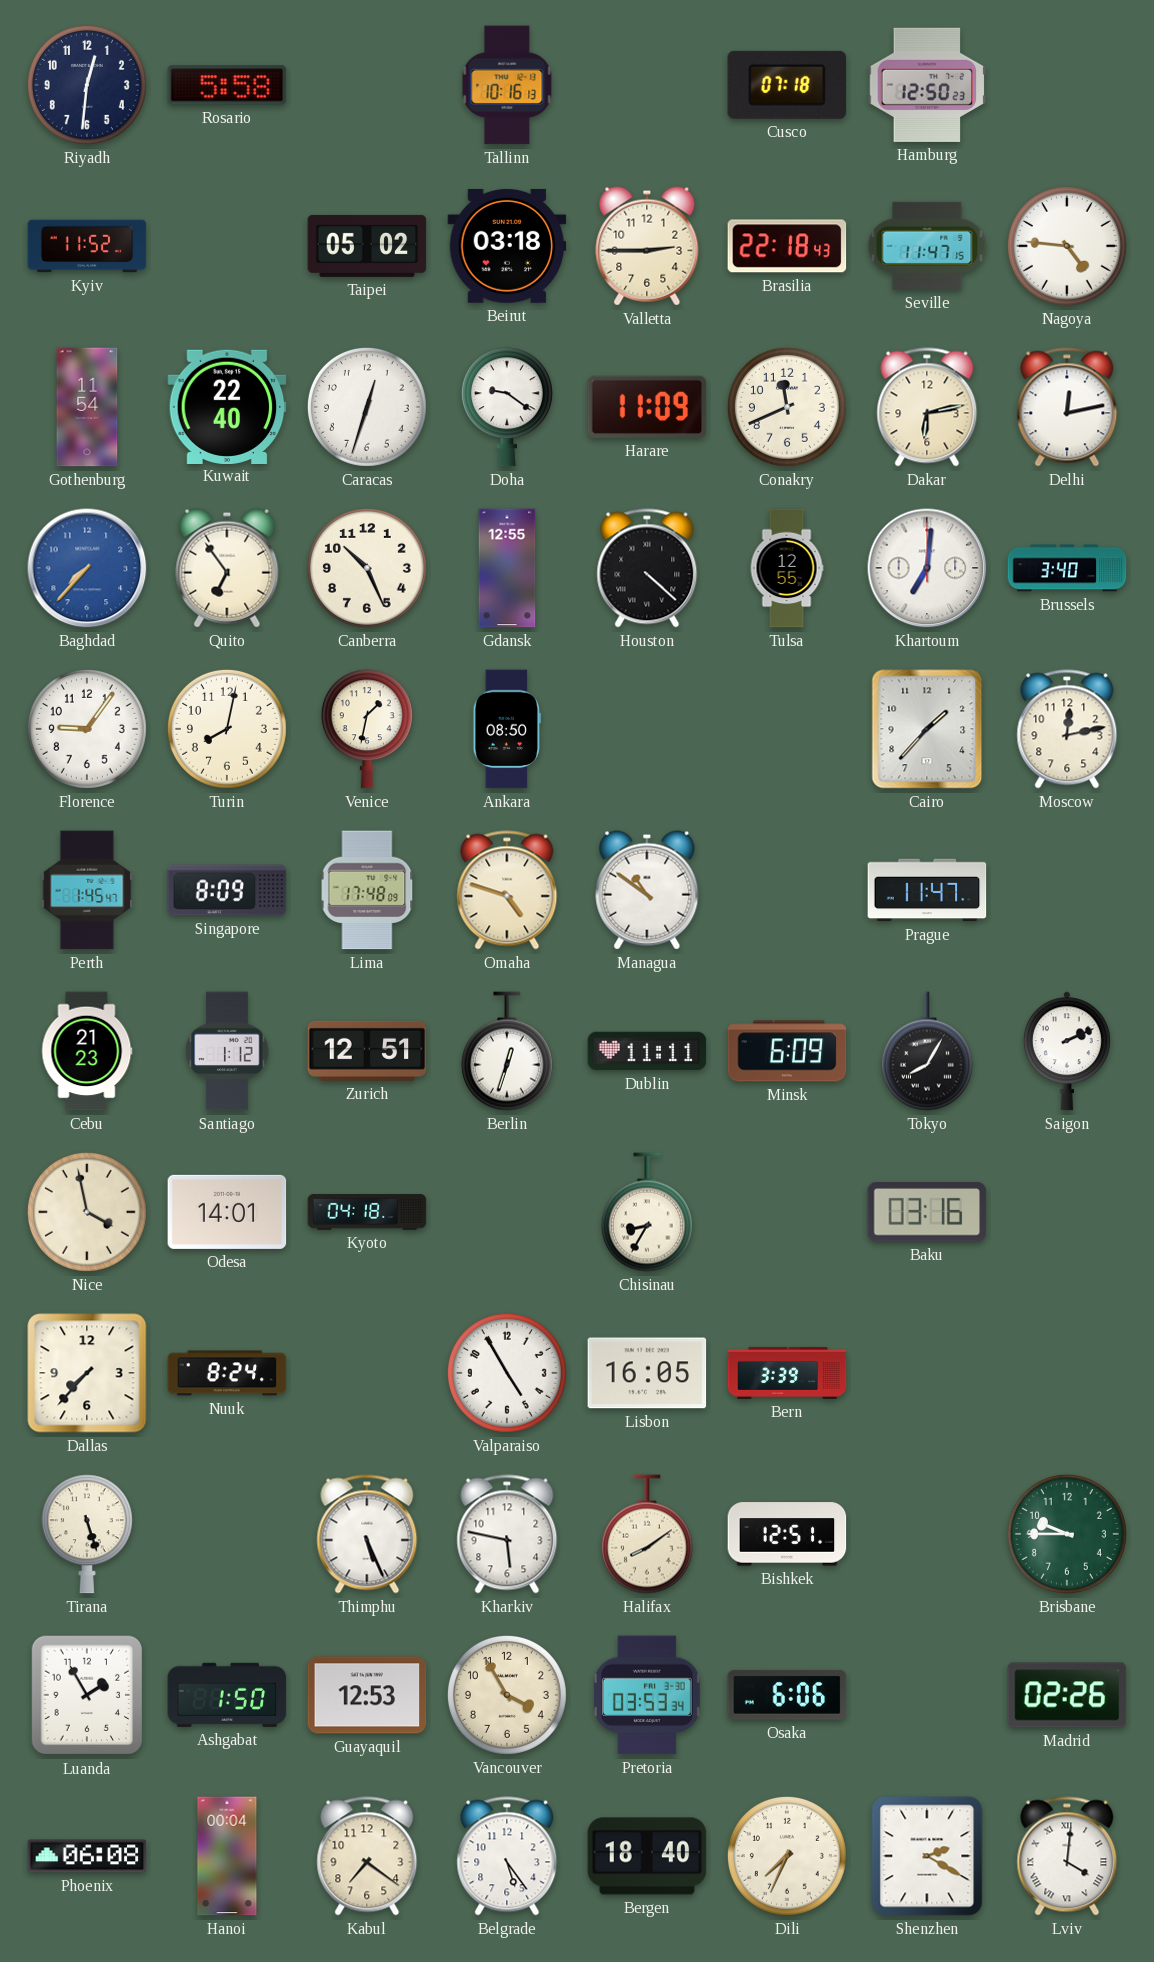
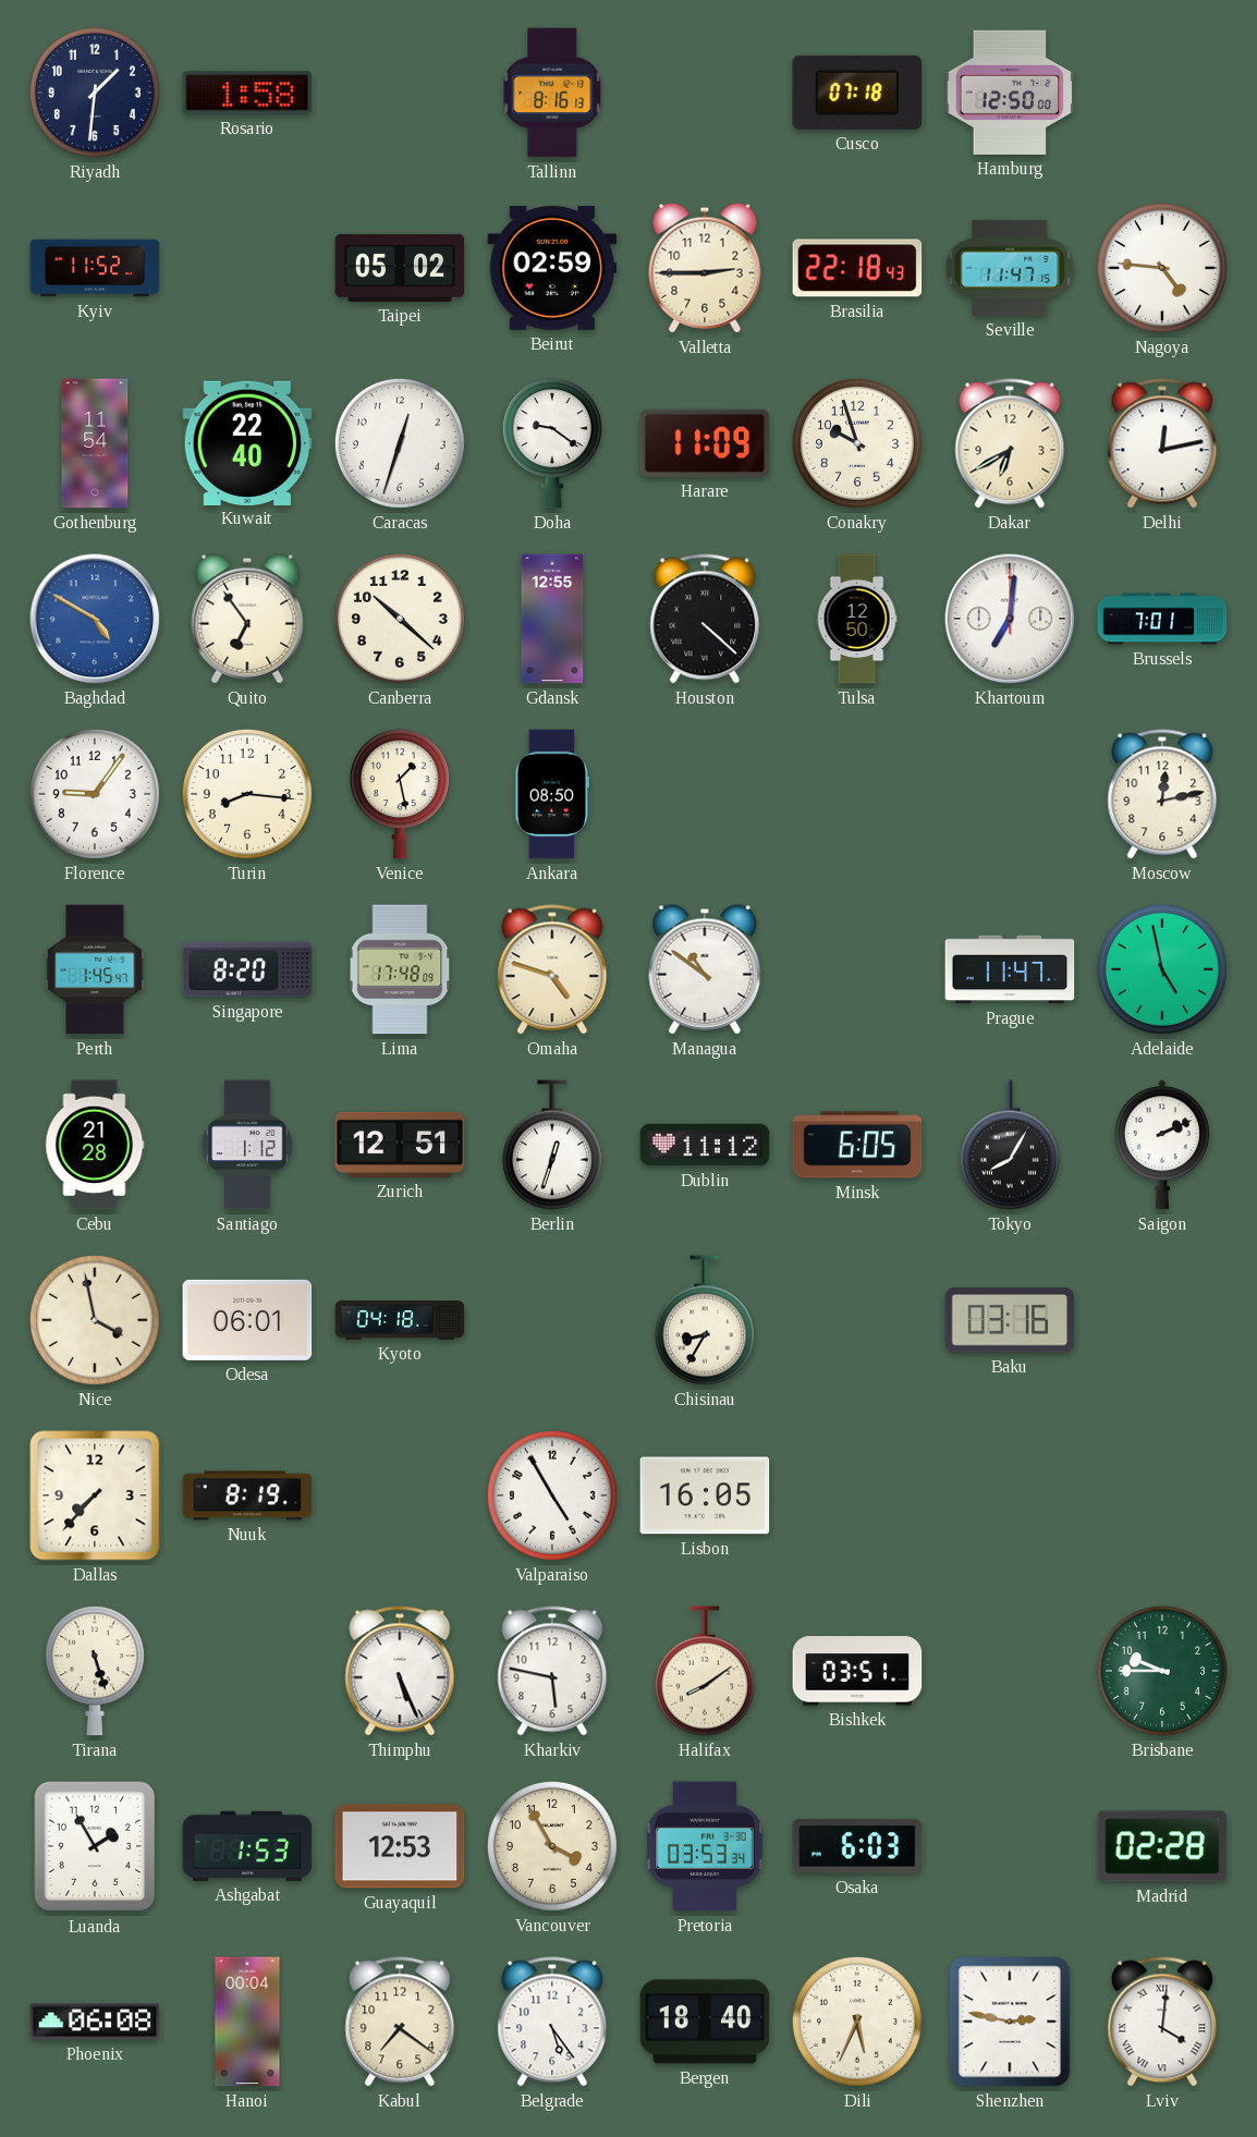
Riyadh: 12:31 -> 1:31 (95, 93)
Rosario: 5:58 -> 1:58 (247, 93)
Tallinn: 10:16 -> 8:16 (552, 93)
Hamburg: 12:50:23 -> 12:50:00 (1010, 93)
Beirut: 03:18 -> 02:59 (552, 268)
Conakry: 11:41 -> 9:57 (857, 443)
Dakar: 6:13 -> 6:40 (1010, 443)
Baghdad: 7:37 -> 4:50 (95, 619)
Canberra: 10:26 -> 10:22 (400, 619)
Tulsa: 12:55 -> 12:50 (857, 619)
Brussels: 3:40 -> 7:01 (1162, 619)
Turin: 8:02 -> 8:16 (247, 794)
Venice: 1:32 -> 1:28 (400, 794)
Cairo: 1:37 -> none (927, 729)
Singapore: 8:09 -> 8:20 (247, 969)
Adelaide: none -> 4:58 (1162, 969)
Cebu: 21:23 -> 21:28 (95, 1145)
Dublin: 11:11 -> 11:12 (705, 1145)
Minsk: 6:09 -> 6:05 (857, 1145)
Odesa: 14:01 -> 06:01 (247, 1320)
Nuuk: 8:24 -> 8:19 (247, 1495)
Bern: 3:39 -> none (787, 1373)
Bishkek: 12:51 -> 03:51 (857, 1671)
Ashgabat: 1:50 -> 1:53 (247, 1846)
Osaka: 6:06 -> 6:03 (857, 1846)
Madrid: 02:26 -> 02:28 (1162, 1846)
Dili: 7:34 -> 5:34 (857, 2022)
Shenzhen: 2:20 -> 2:47 (1010, 2022)
